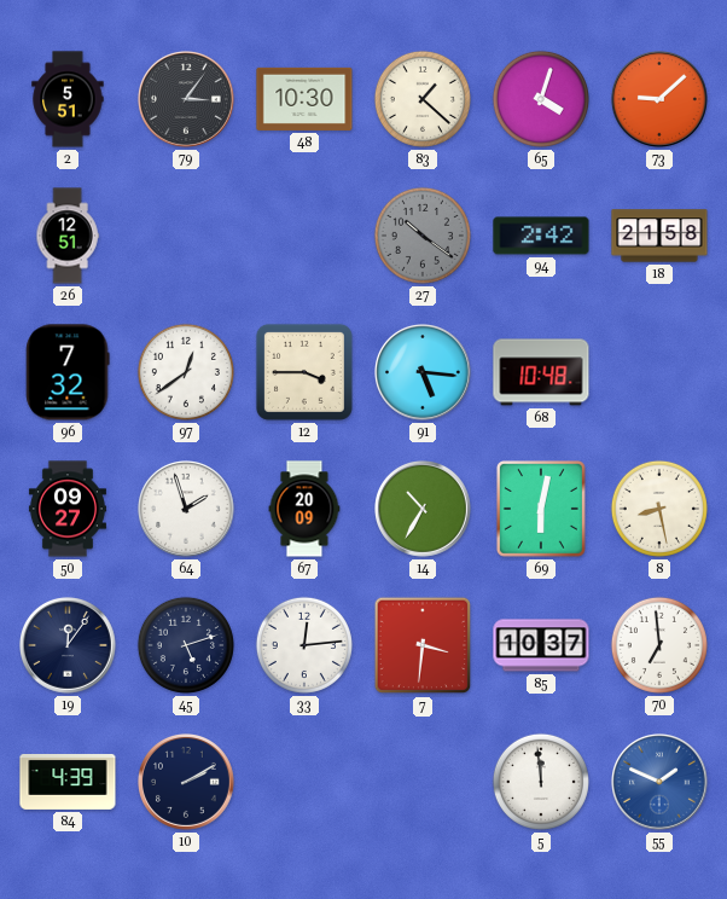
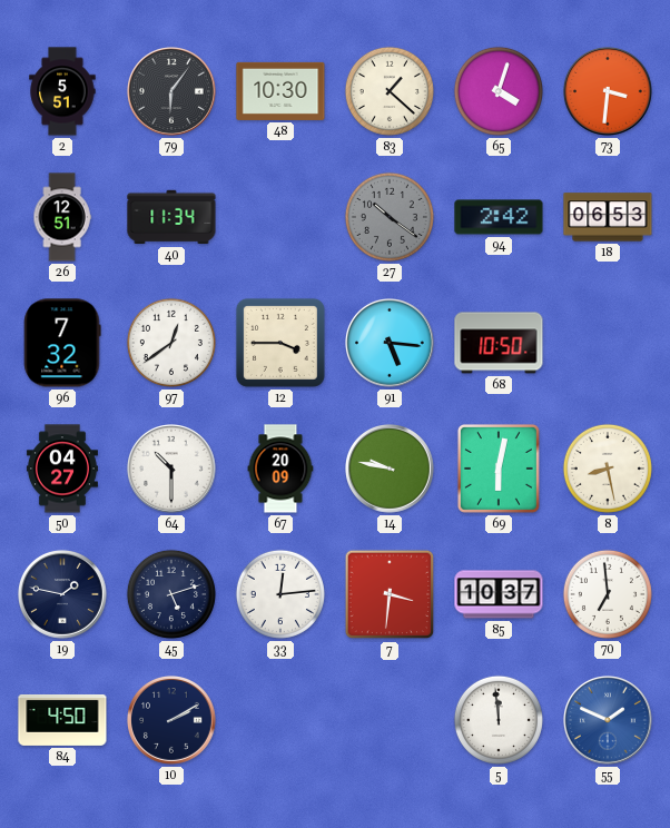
79: 3:06 -> 6:06 (173, 92)
73: 9:08 -> 3:31 (609, 92)
40: none -> 11:34 (171, 217)
18: 21:58 -> 06:53 (608, 217)
68: 10:48 -> 10:50 (499, 343)
50: 09:27 -> 04:27 (62, 469)
64: 1:57 -> 10:30 (173, 470)
14: 10:35 -> 9:47 (391, 470)
19: 12:06 -> 1:47 (63, 595)
84: 4:39 -> 4:50 (62, 720)
